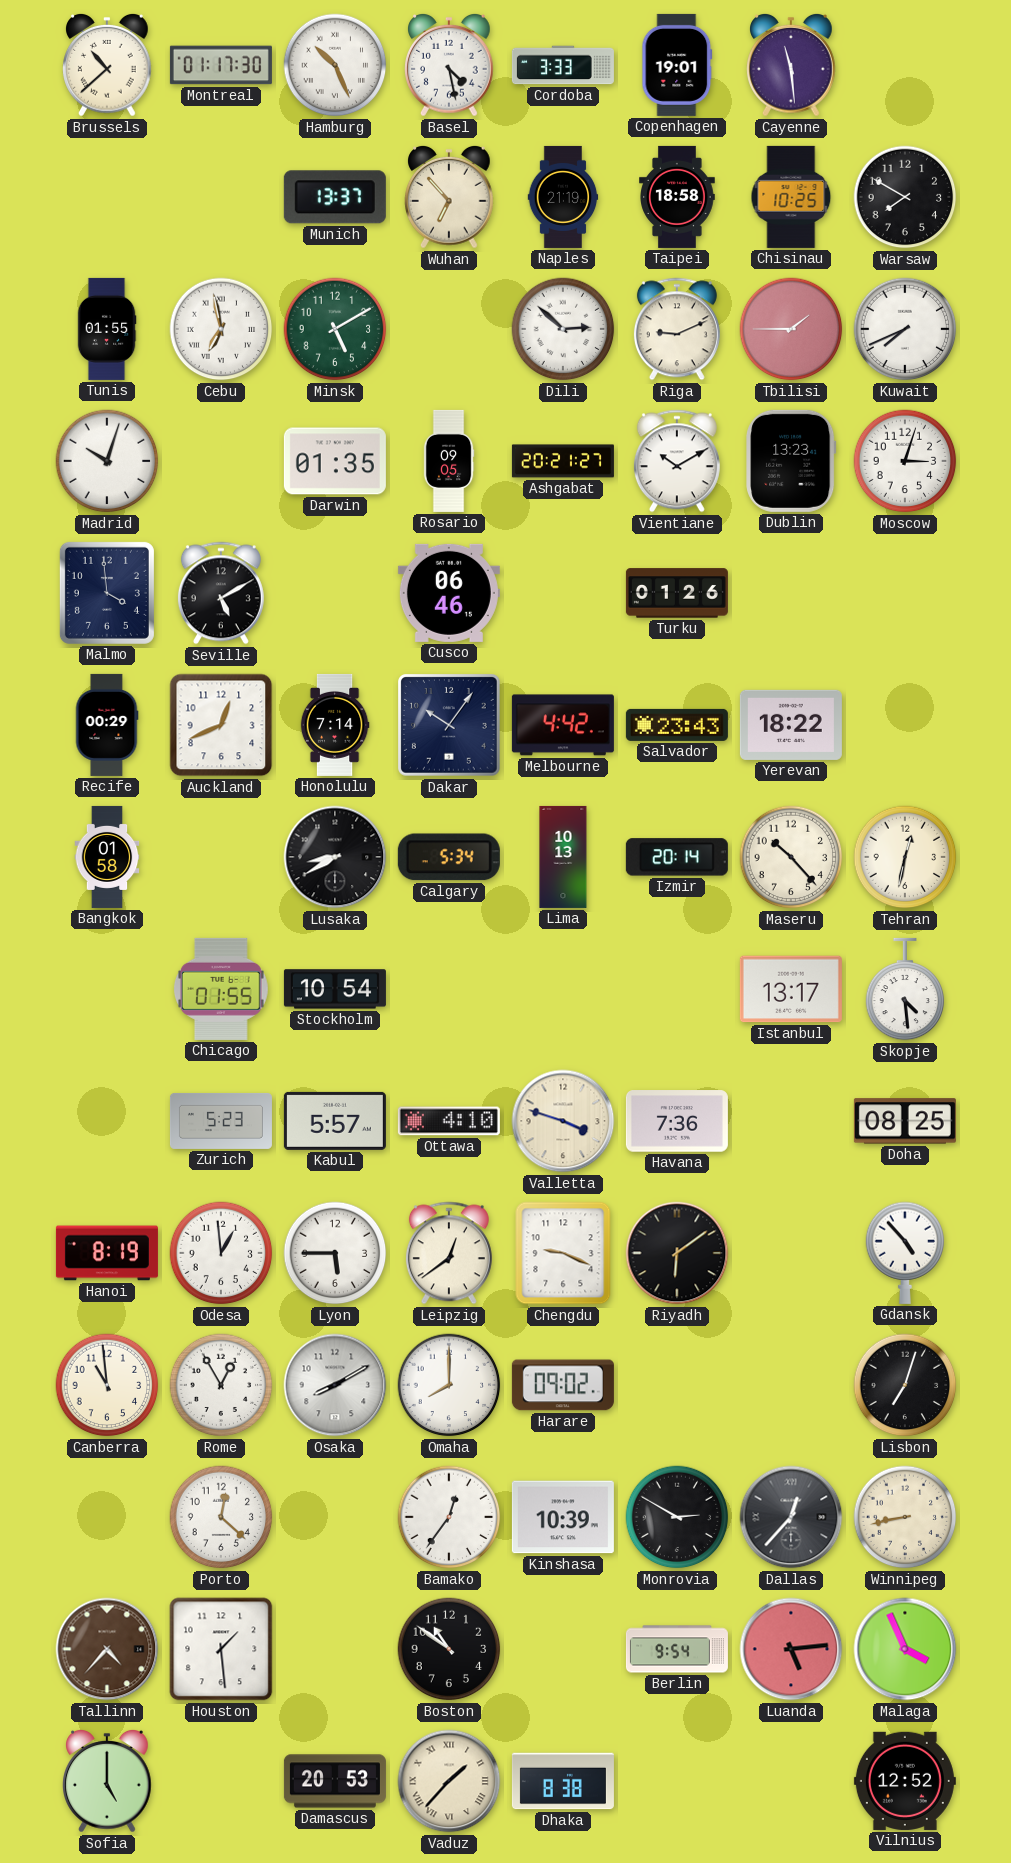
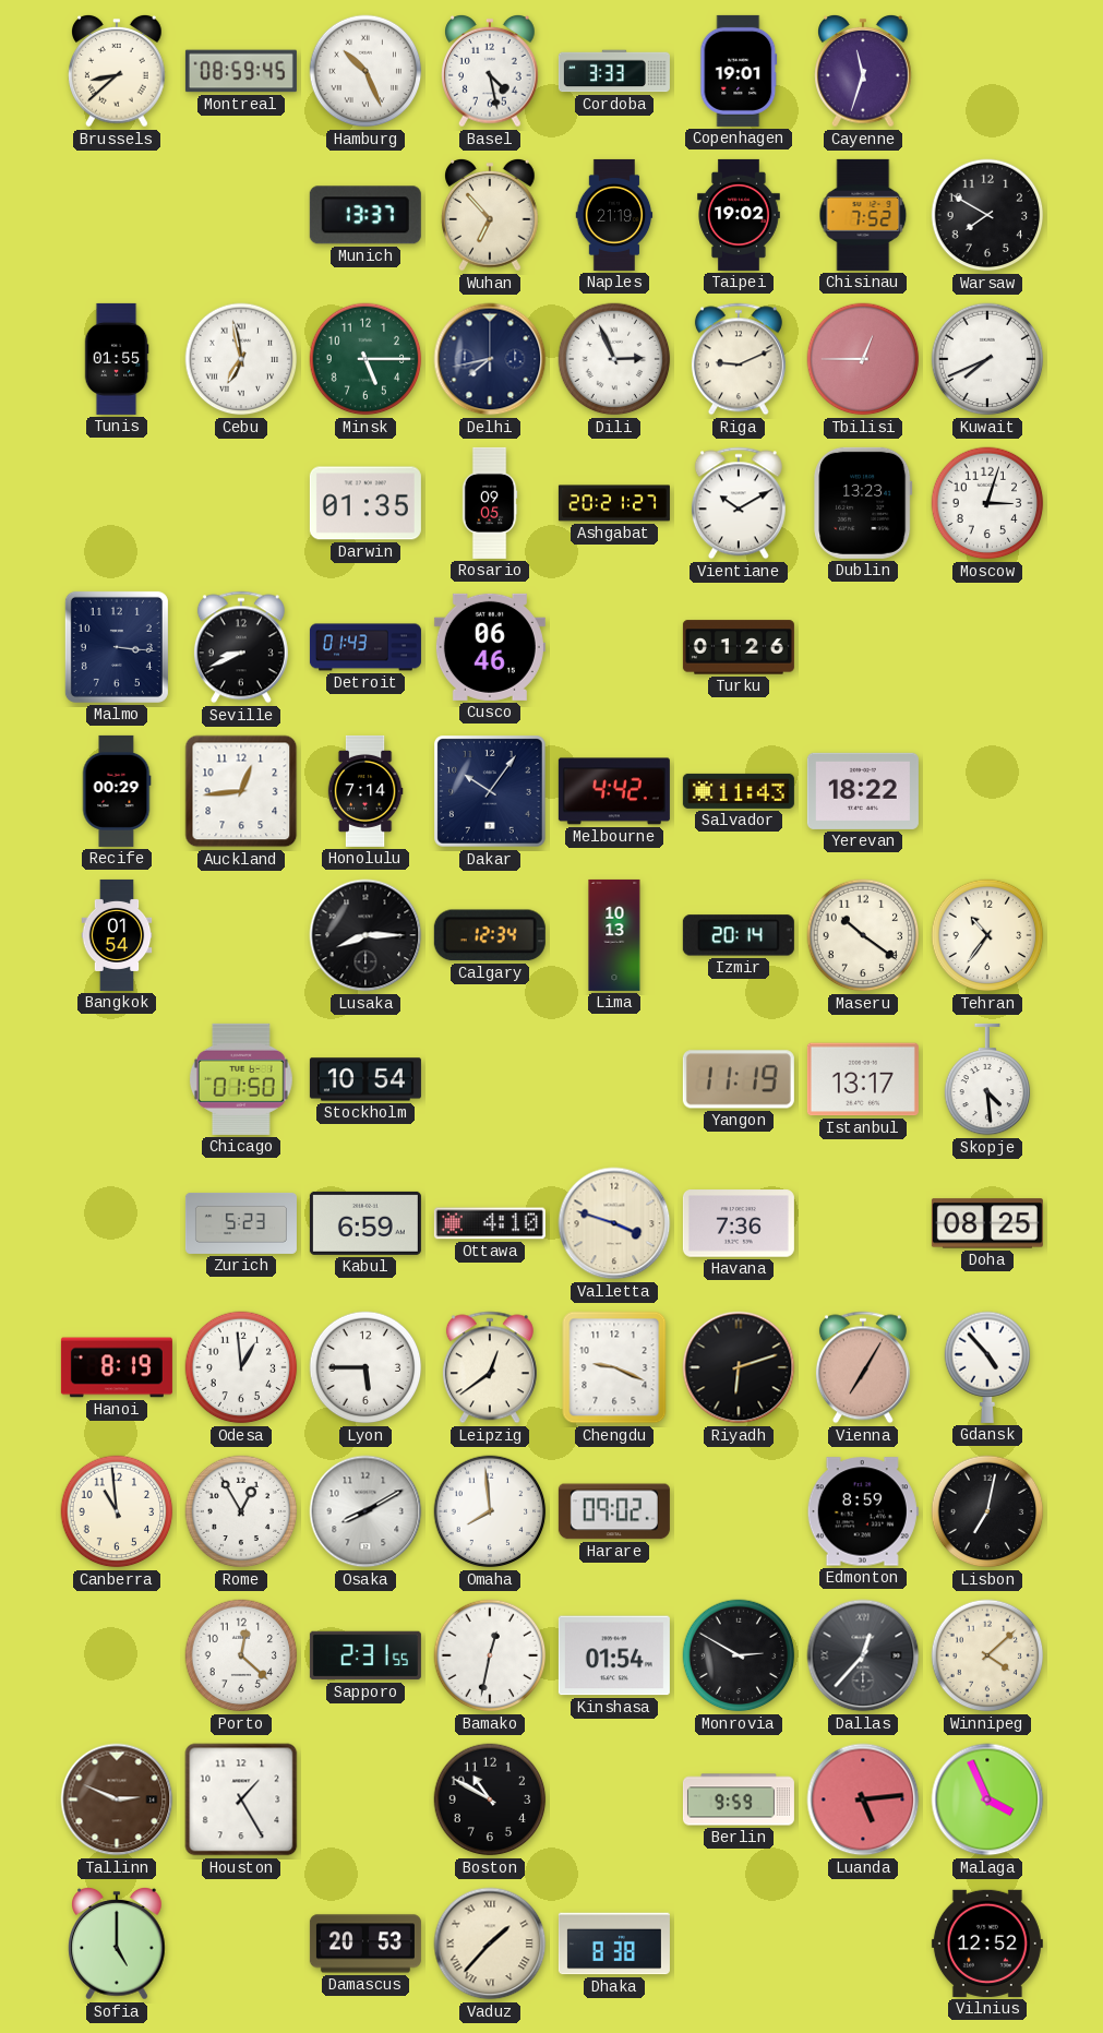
Brussels: 10:38 -> 8:38 (117, 72)
Montreal: 01:17 -> 08:59 (241, 71)
Cayenne: 11:29 -> 11:33 (863, 72)
Taipei: 18:58 -> 19:02 (740, 215)
Chisinau: 10:25 -> 7:52 (863, 215)
Minsk: 5:10 -> 5:15 (365, 359)
Delhi: none -> 7:43 (490, 359)
Dili: 2:52 -> 2:56 (614, 359)
Tbilisi: 1:45 -> 12:45 (863, 359)
Madrid: 10:03 -> none (107, 461)
Malmo: 3:59 -> 3:16 (117, 647)
Seville: 5:10 -> 8:41 (241, 647)
Detroit: none -> 01:43 (365, 647)
Auckland: 12:41 -> 12:44 (241, 791)
Salvador: 23:43 -> 11:43 (739, 791)
Bangkok: 01:58 -> 01:54 (117, 935)
Lusaka: 8:40 -> 8:15 (365, 935)
Calgary: 5:34 -> 12:34 (490, 935)
Maseru: 10:23 -> 10:21 (863, 935)
Tehran: 12:32 -> 10:36 (987, 935)
Chicago: 01:55 -> 01:50 (241, 1079)
Yangon: none -> 11:19 (739, 1079)
Kabul: 5:57 -> 6:59 (365, 1223)
Riyadh: 6:09 -> 6:12 (739, 1367)
Vienna: none -> 7:05 (863, 1367)
Omaha: 8:00 -> 7:59 (490, 1511)
Edmonton: none -> 8:59 (863, 1511)
Lisbon: 7:03 -> 7:02 (987, 1511)
Sapporo: none -> 2:31 (365, 1655)
Bamako: 12:36 -> 12:32 (490, 1655)
Kinshasa: 10:39 -> 01:54 (614, 1655)
Winnipeg: 8:43 -> 4:08 (987, 1655)
Tallinn: 4:37 -> 2:49 (117, 1799)
Houston: 1:29 -> 1:25 (241, 1799)
Boston: 10:51 -> 10:50 (490, 1799)
Berlin: 9:54 -> 9:59 (739, 1799)
